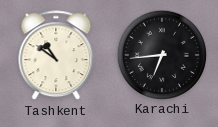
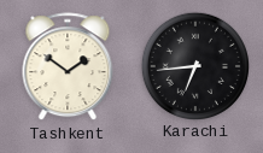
Tashkent: 10:51 -> 1:51 (68, 67)
